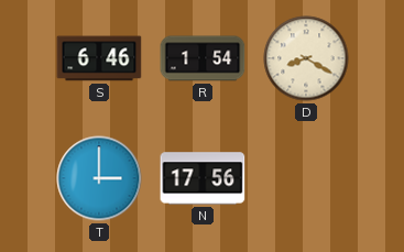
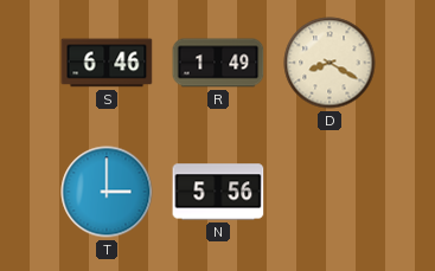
R: 1:54 -> 1:49 (218, 63)
N: 17:56 -> 5:56 (218, 192)
